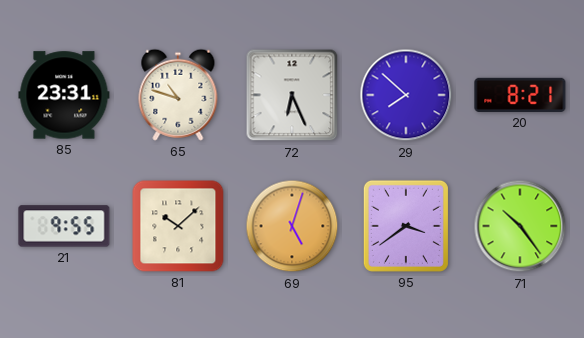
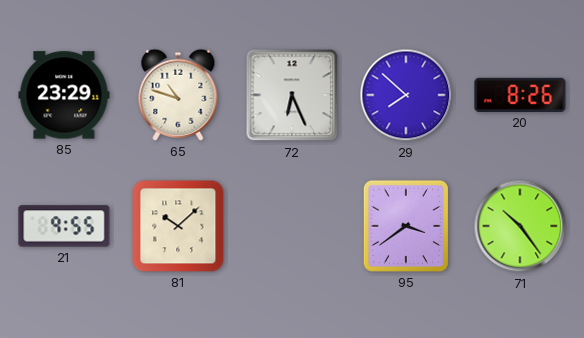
85: 23:31 -> 23:29 (64, 95)
20: 8:21 -> 8:26 (520, 95)
69: 5:03 -> none (292, 226)
